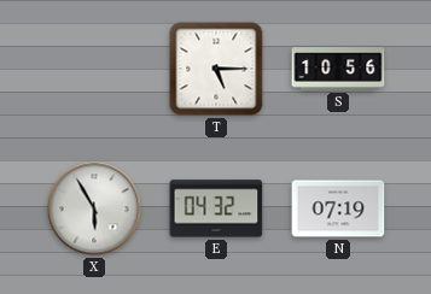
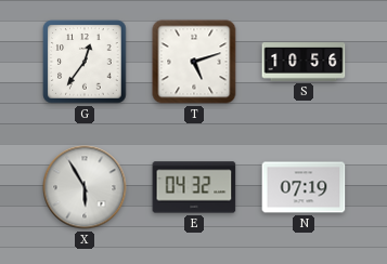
G: none -> 12:36 (85, 62)
T: 5:15 -> 5:12 (194, 62)
